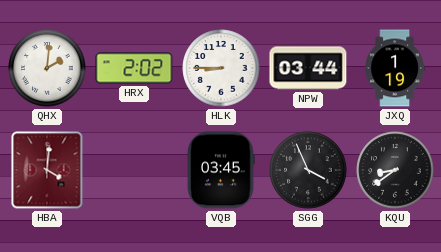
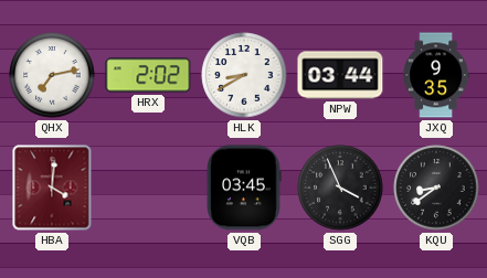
QHX: 2:01 -> 7:13 (52, 75)
HLK: 8:45 -> 8:40 (244, 75)
JXQ: 1:19 -> 9:35 (435, 75)
